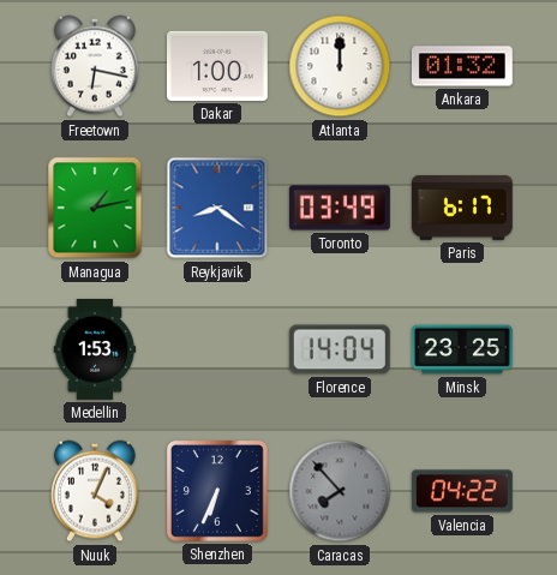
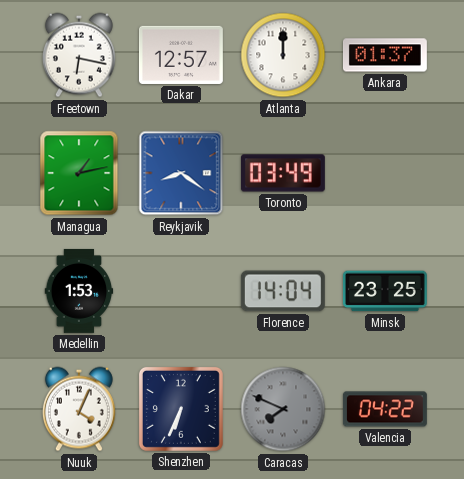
Dakar: 1:00 -> 12:57 (181, 55)
Ankara: 01:32 -> 01:37 (385, 55)
Paris: 6:17 -> none (462, 208)
Caracas: 7:53 -> 7:49 (283, 409)
